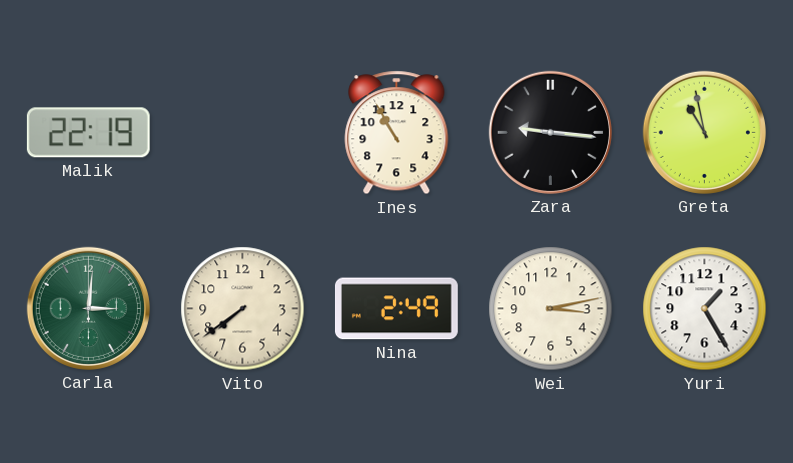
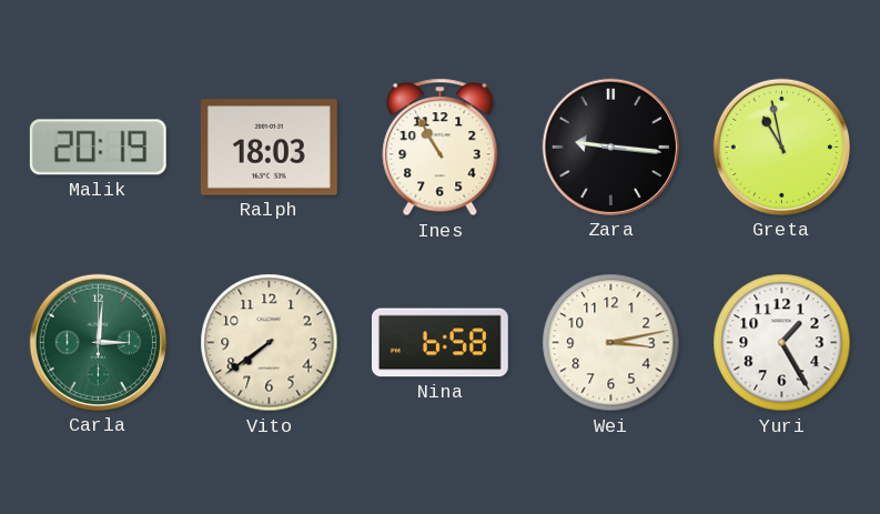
Malik: 22:19 -> 20:19 (98, 148)
Ralph: none -> 18:03 (269, 148)
Nina: 2:49 -> 6:58 (439, 343)
